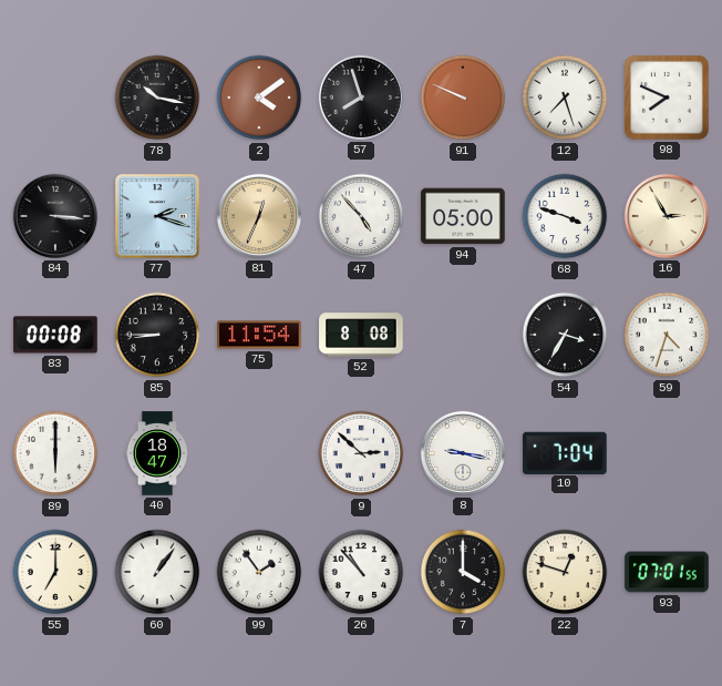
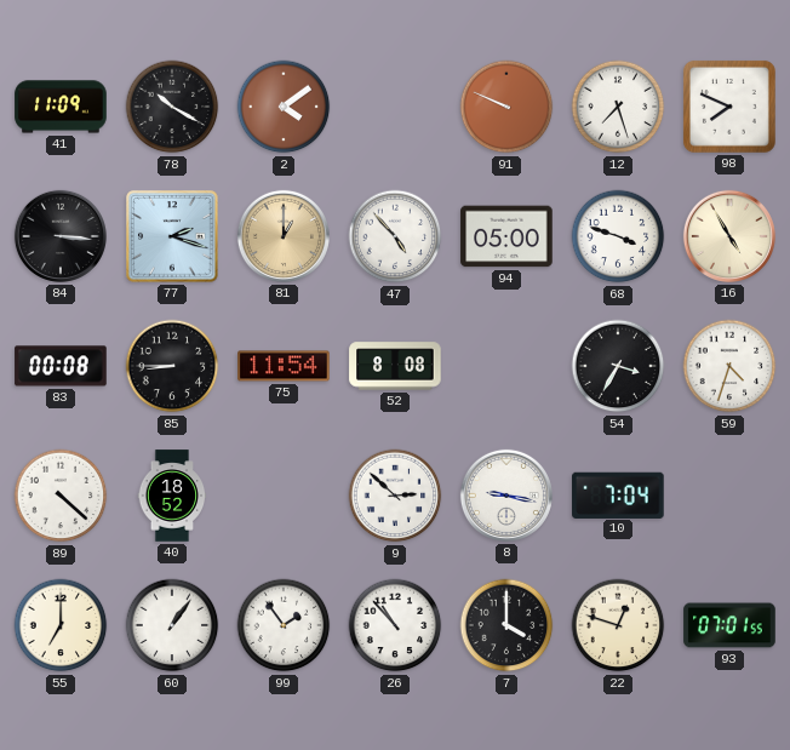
41: none -> 11:09 (61, 107)
78: 10:17 -> 10:20 (172, 107)
57: 7:57 -> none (361, 98)
81: 12:34 -> 1:00 (284, 236)
16: 2:55 -> 4:55 (729, 236)
89: 6:00 -> 4:22 (61, 496)
40: 18:47 -> 18:52 (172, 496)
